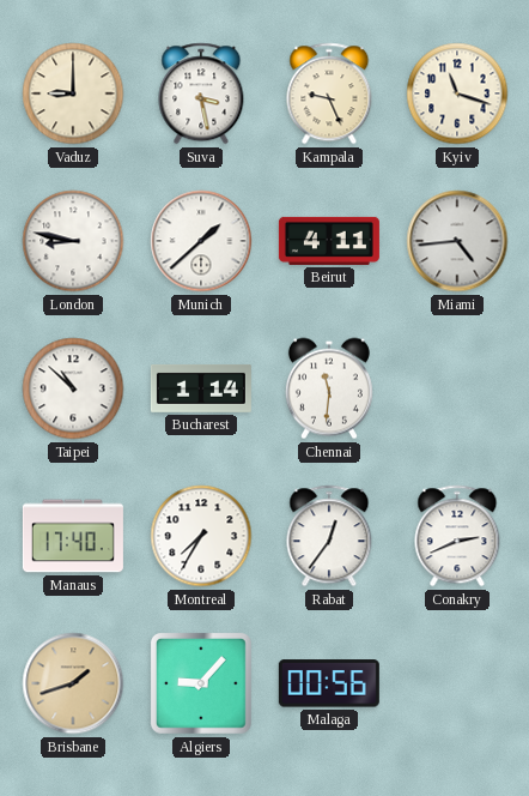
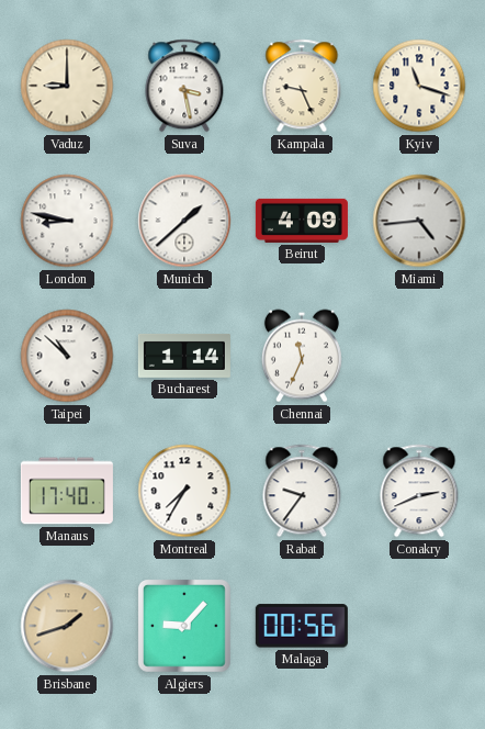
Beirut: 4:11 -> 4:09 (302, 221)
Chennai: 11:31 -> 11:34 (302, 356)
Rabat: 12:36 -> 9:36 (302, 491)
